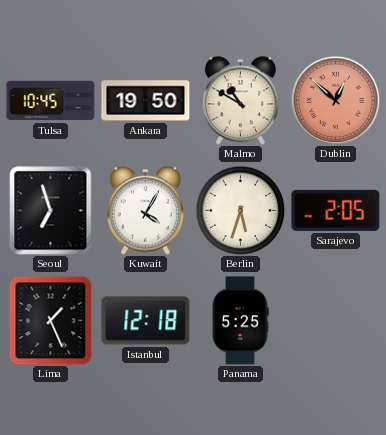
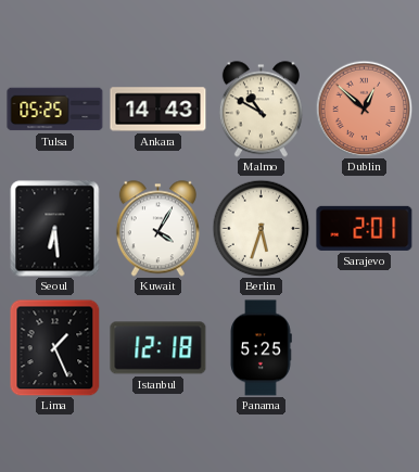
Tulsa: 10:45 -> 05:25 (55, 110)
Ankara: 19:50 -> 14:43 (158, 110)
Seoul: 6:57 -> 6:29 (55, 229)
Sarajevo: 2:05 -> 2:01 (365, 228)
